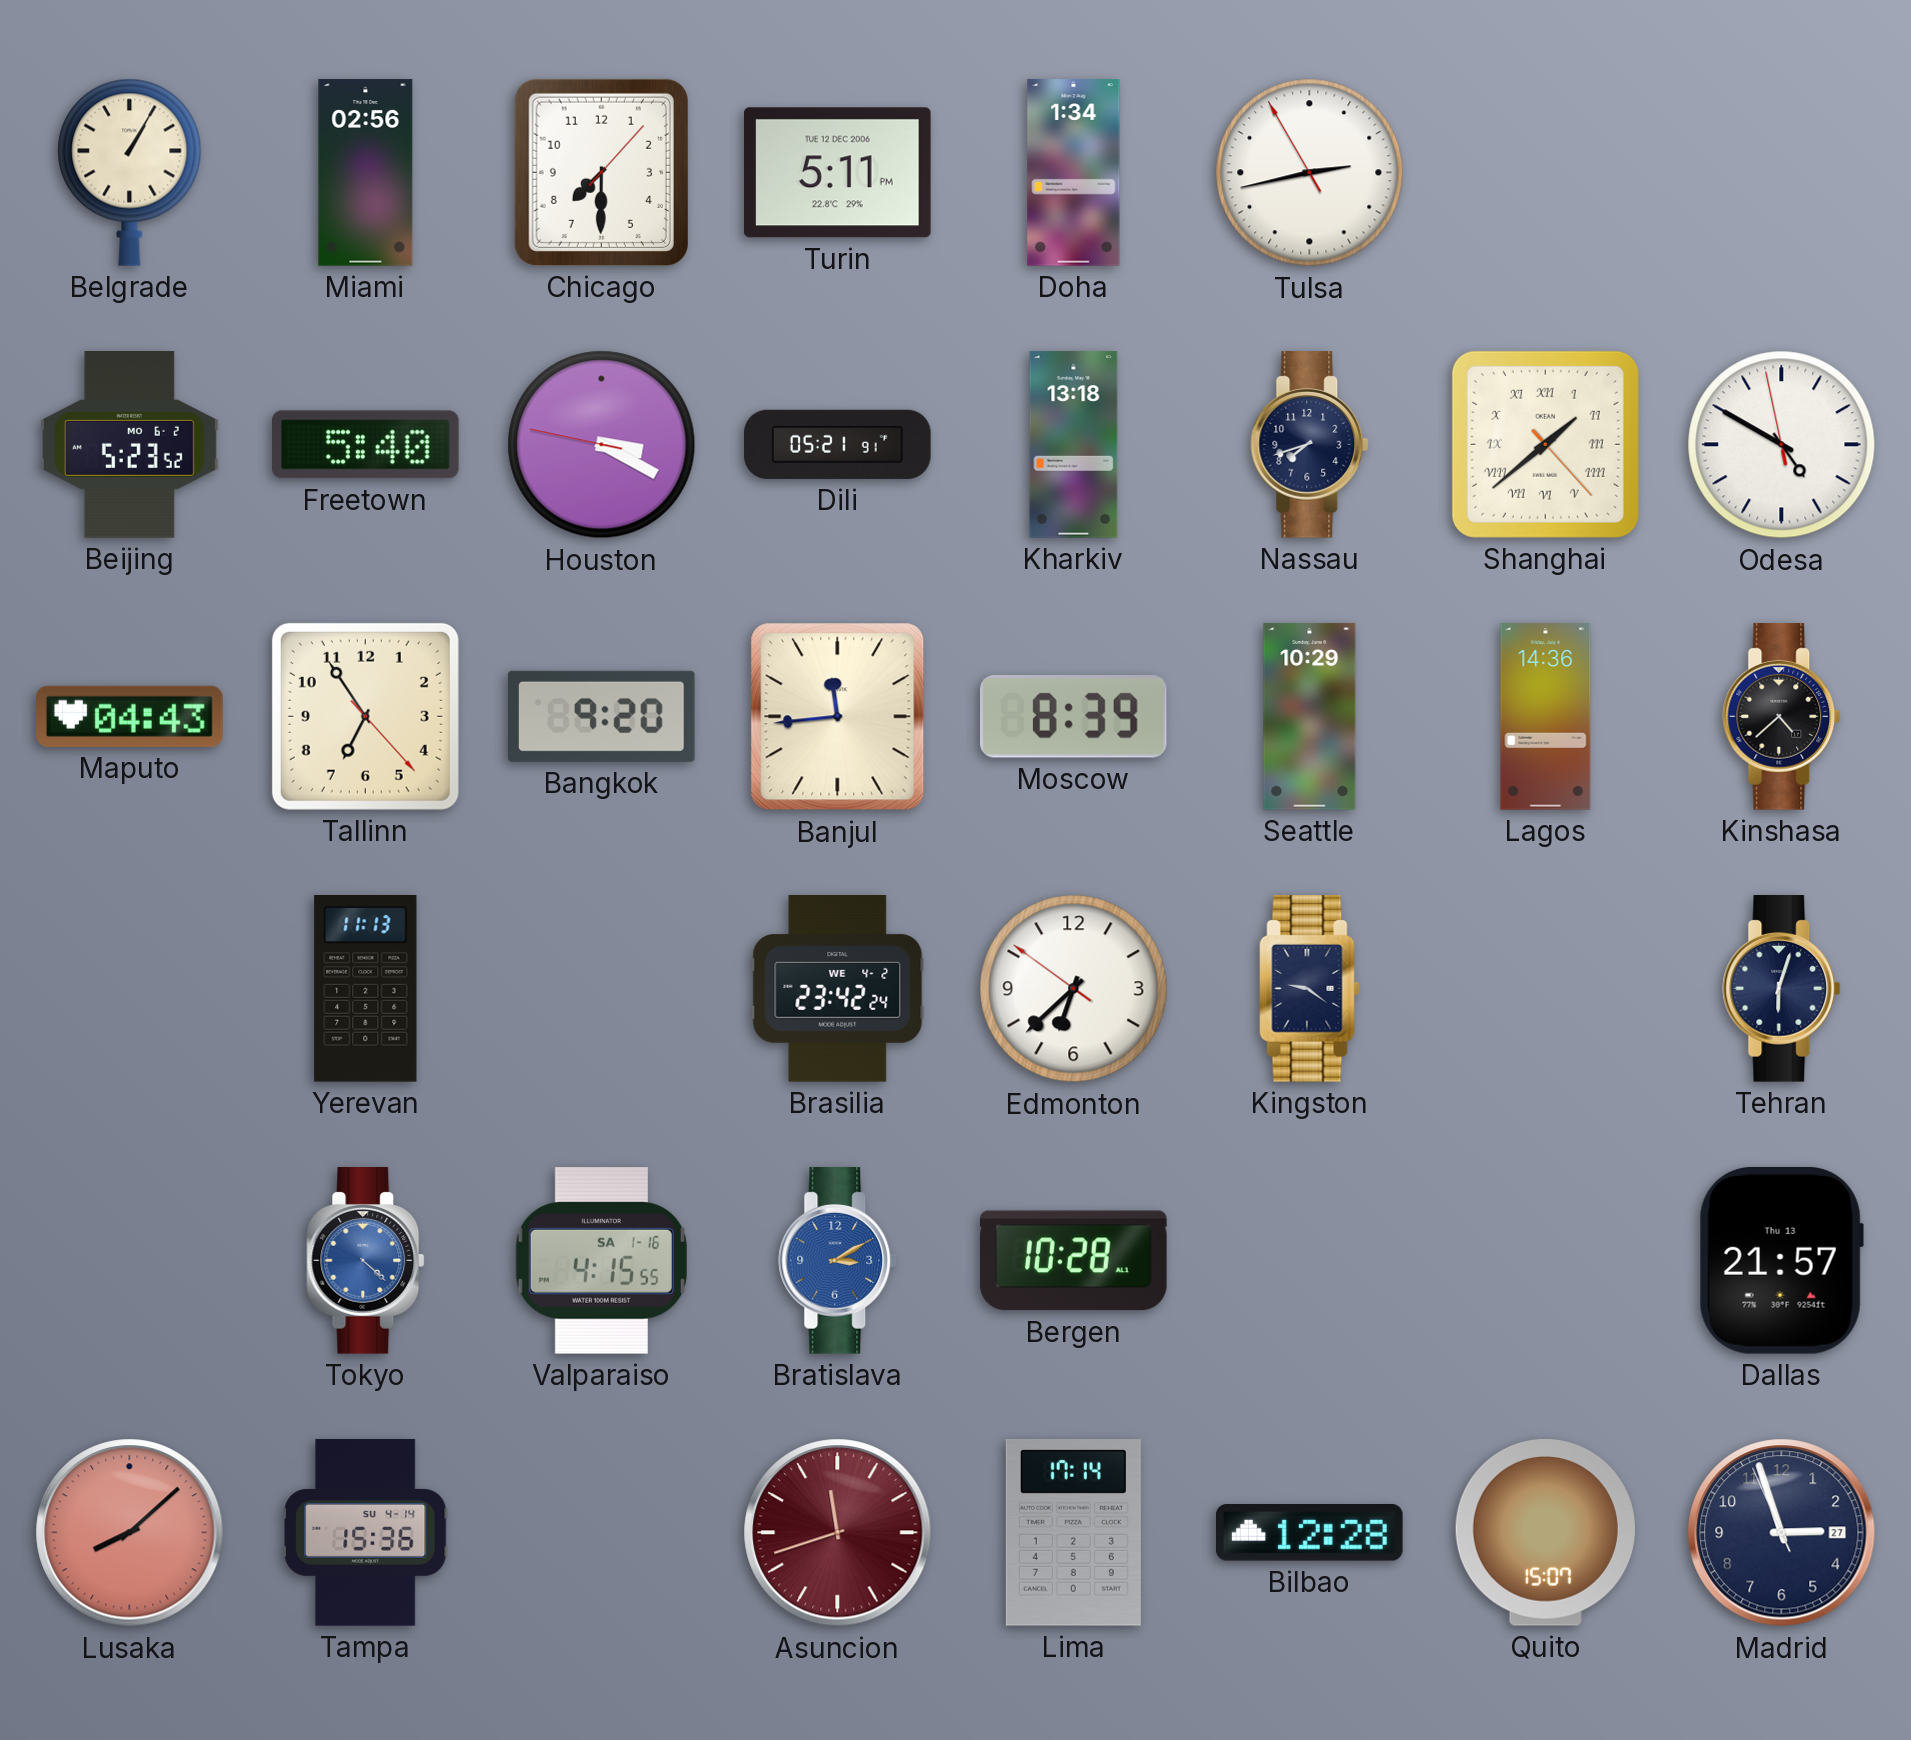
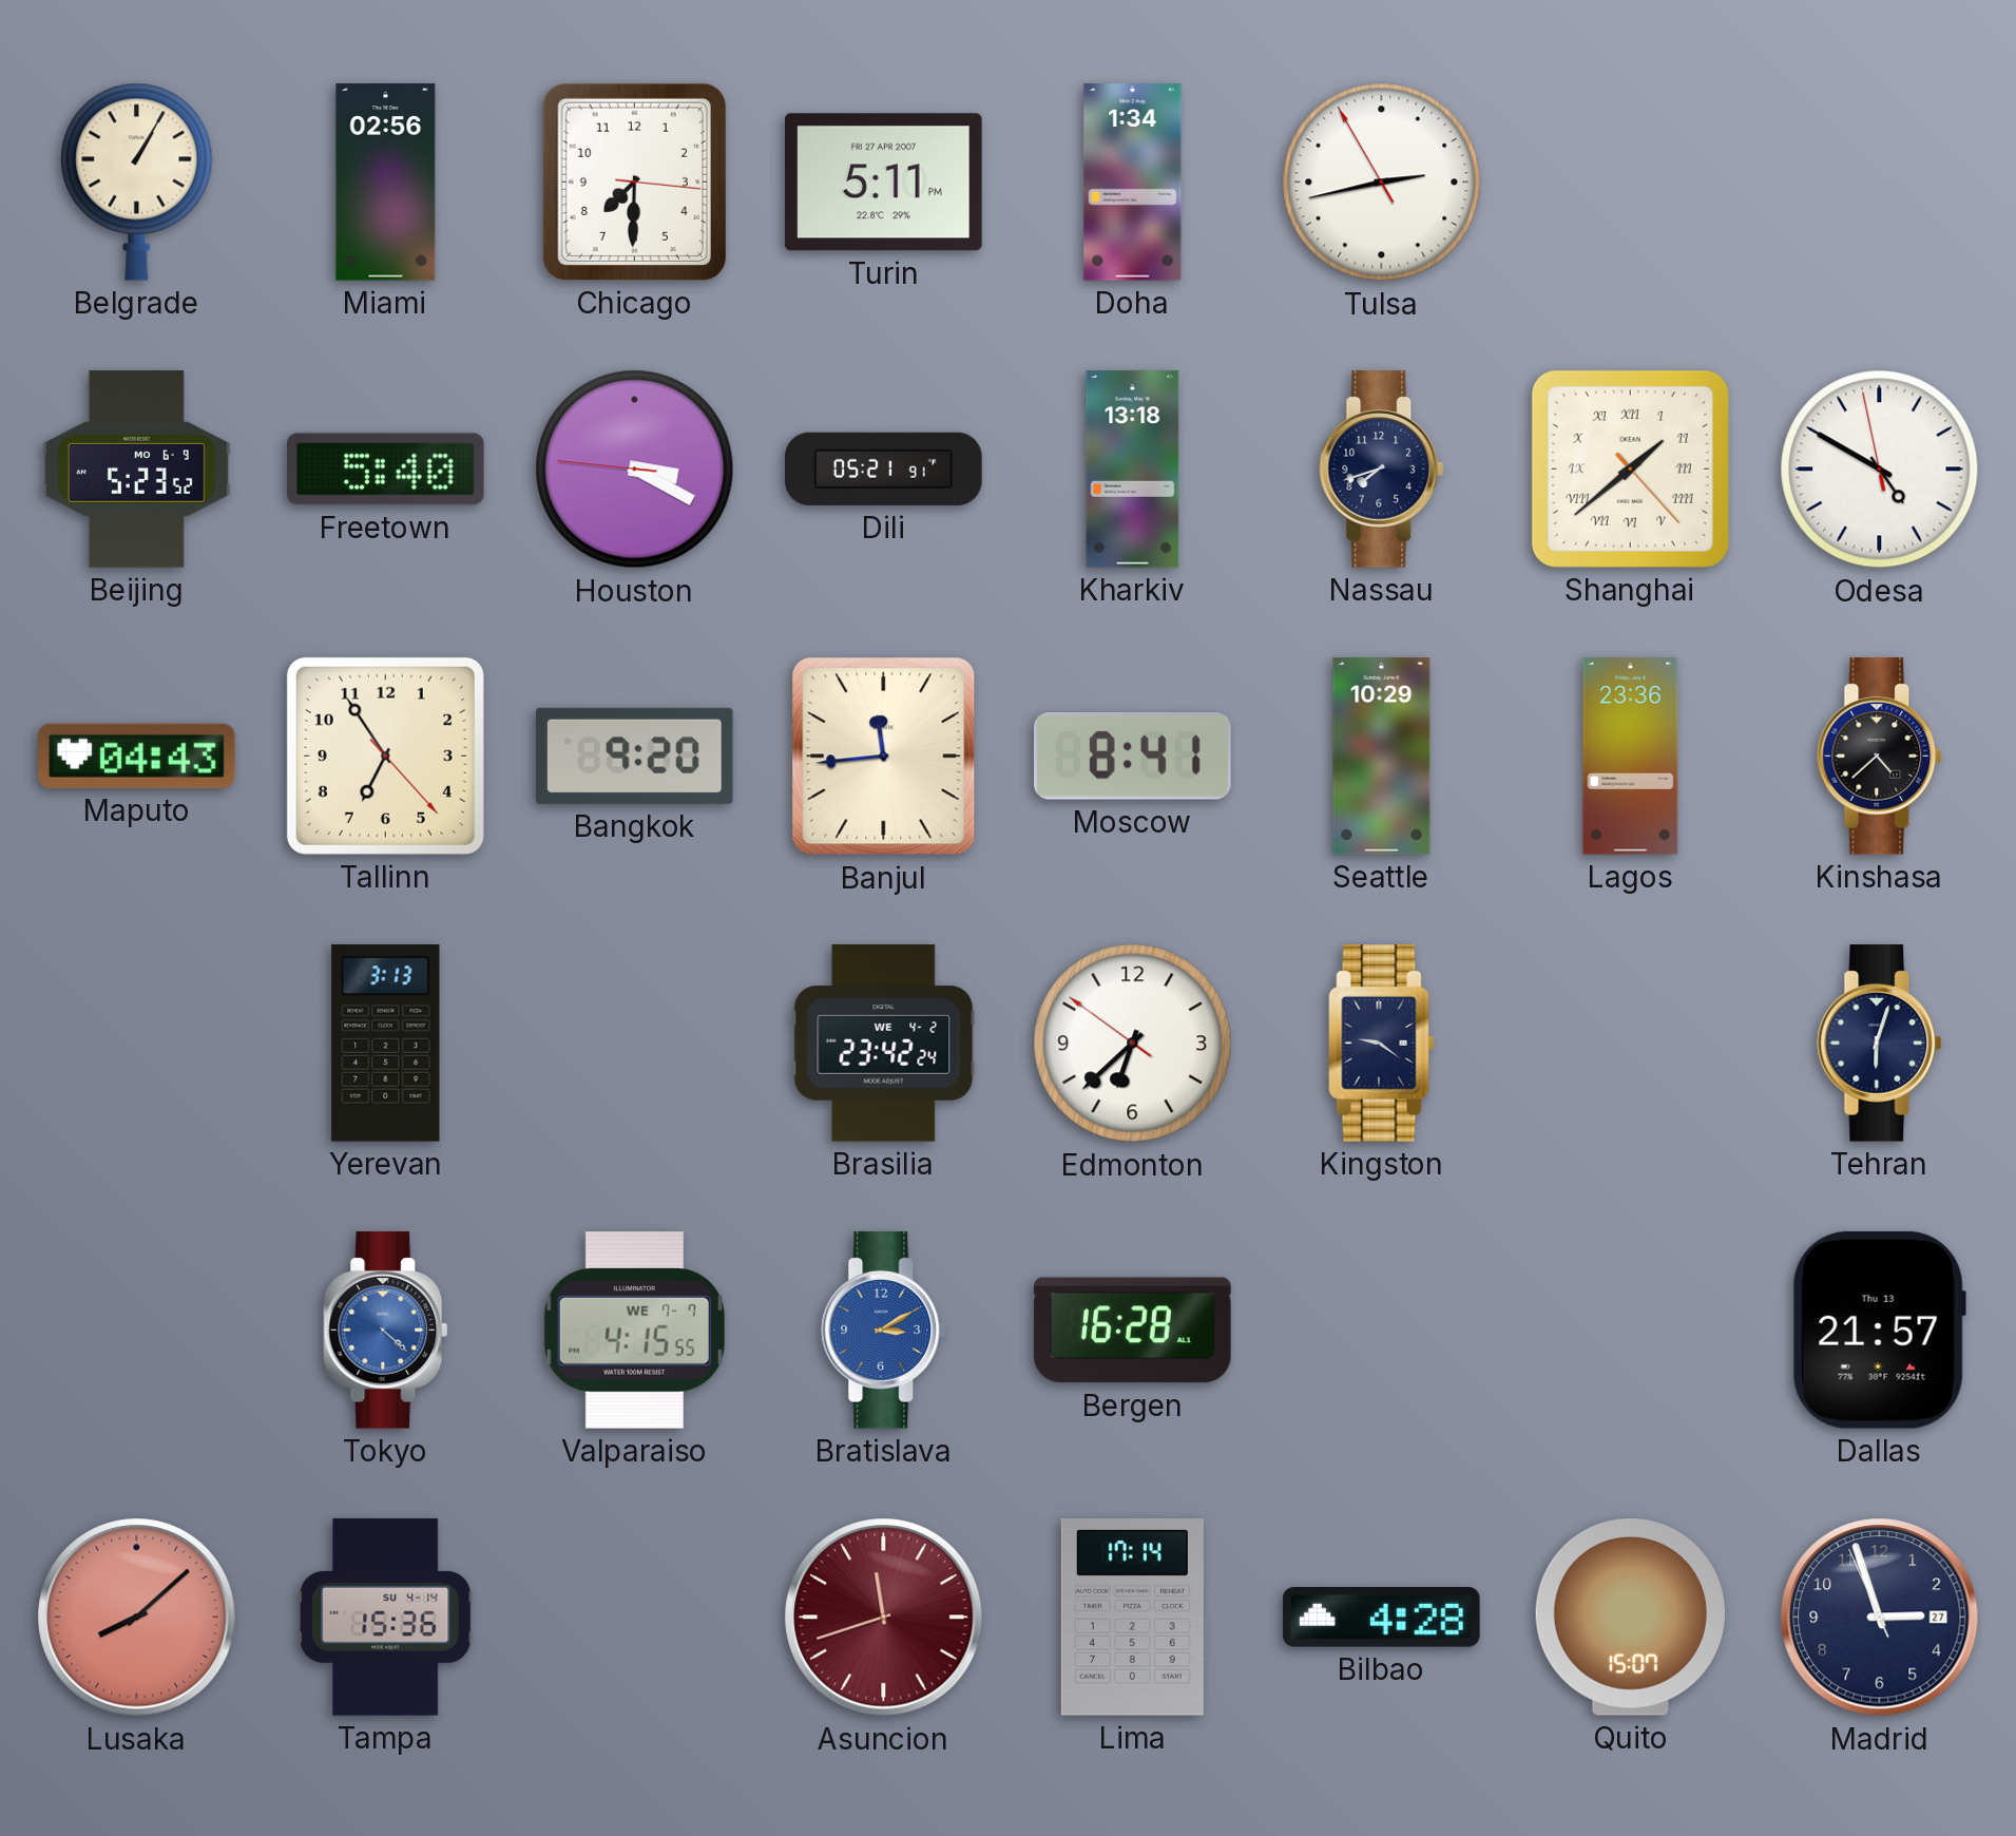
Chicago: 7:30:07 -> 7:30:16 (634, 181)
Turin date: TUE 12 DEC 2006 -> FRI 27 APR 2007 (884, 183)
Beijing date: MO 6-2 -> MO 6-9 (136, 470)
Houston: 3:19:47 -> 3:19:46 (635, 470)
Moscow: 8:39 -> 8:41 (1133, 757)
Lagos: 14:36 -> 23:36 (1631, 757)
Yerevan: 11:13 -> 3:13 (386, 1044)
Valparaiso date: SA 1-16 -> WE 7-7 (634, 1331)
Bergen: 10:28 -> 16:28 (1133, 1331)
Bilbao: 12:28 -> 4:28 (1382, 1618)
